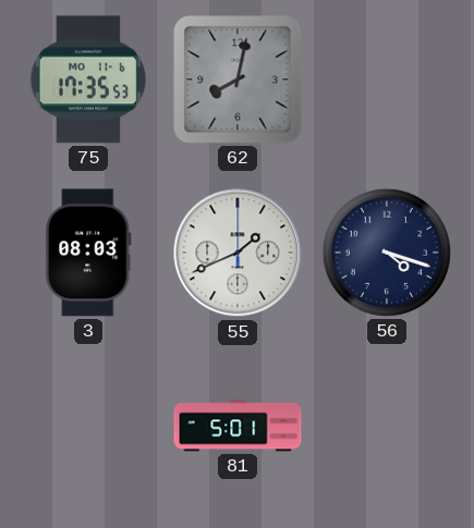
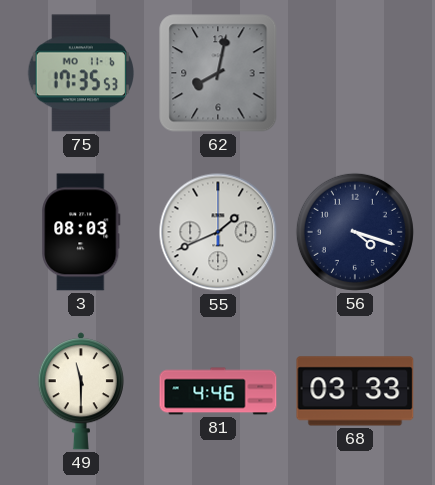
49: none -> 11:30 (81, 391)
81: 5:01 -> 4:46 (218, 391)
68: none -> 03:33 (355, 391)
